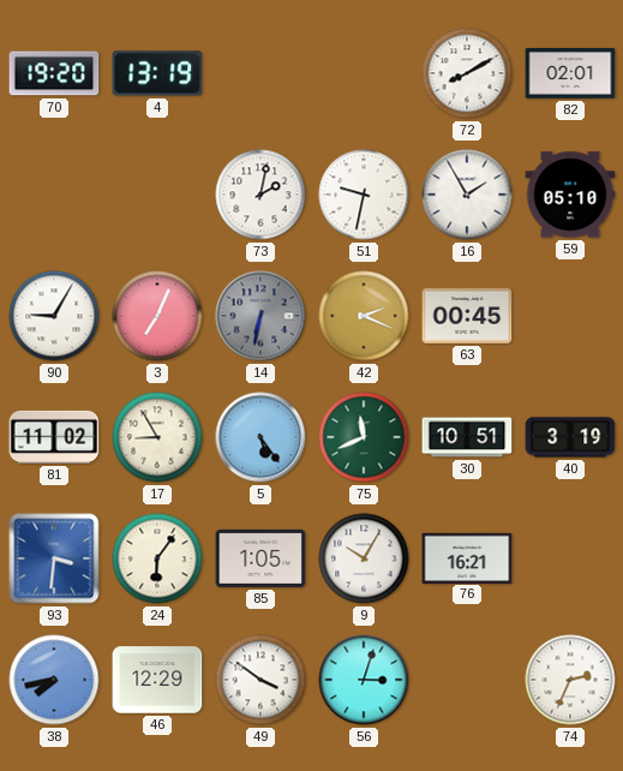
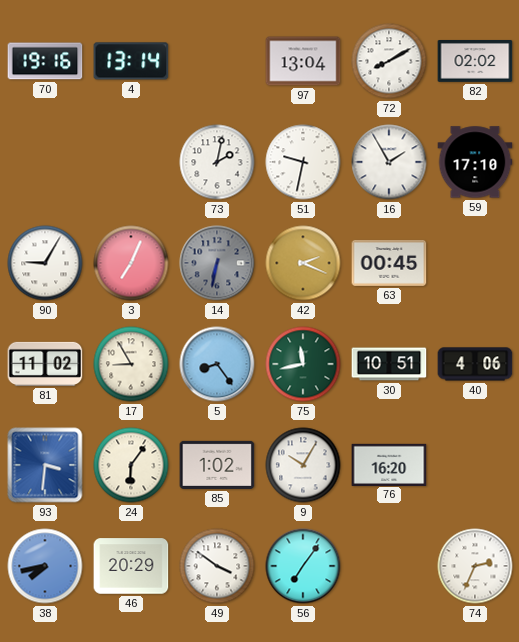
70: 19:20 -> 19:16 (45, 61)
4: 13:19 -> 13:14 (131, 61)
97: none -> 13:04 (303, 61)
82: 02:01 -> 02:02 (475, 61)
59: 05:10 -> 17:10 (475, 162)
5: 5:24 -> 8:24 (217, 364)
75: 11:41 -> 11:43 (303, 364)
40: 3:19 -> 4:06 (475, 364)
85: 1:05 -> 1:02 (217, 465)
76: 16:21 -> 16:20 (389, 464)
46: 12:29 -> 20:29 (131, 566)
56: 3:03 -> 7:06 (303, 566)
